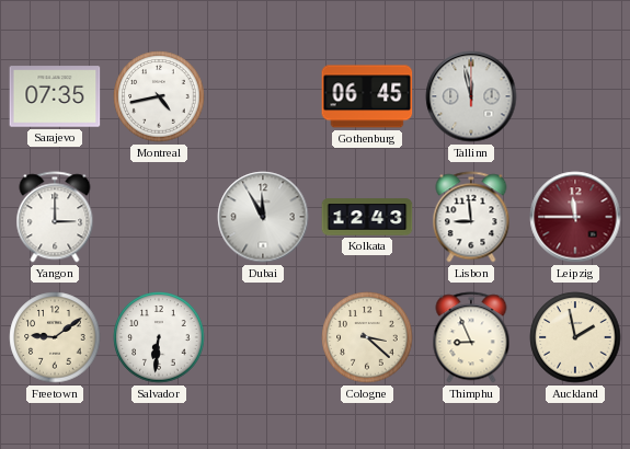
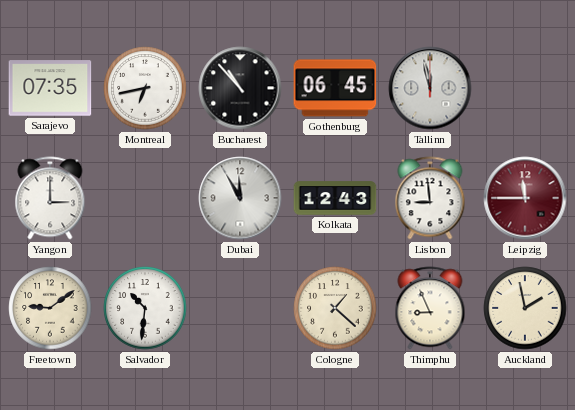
Montreal: 4:43 -> 6:43 (145, 88)
Bucharest: none -> 10:53 (240, 88)
Salvador: 6:31 -> 10:31 (145, 308)
Cologne: 3:22 -> 1:22 (335, 308)
